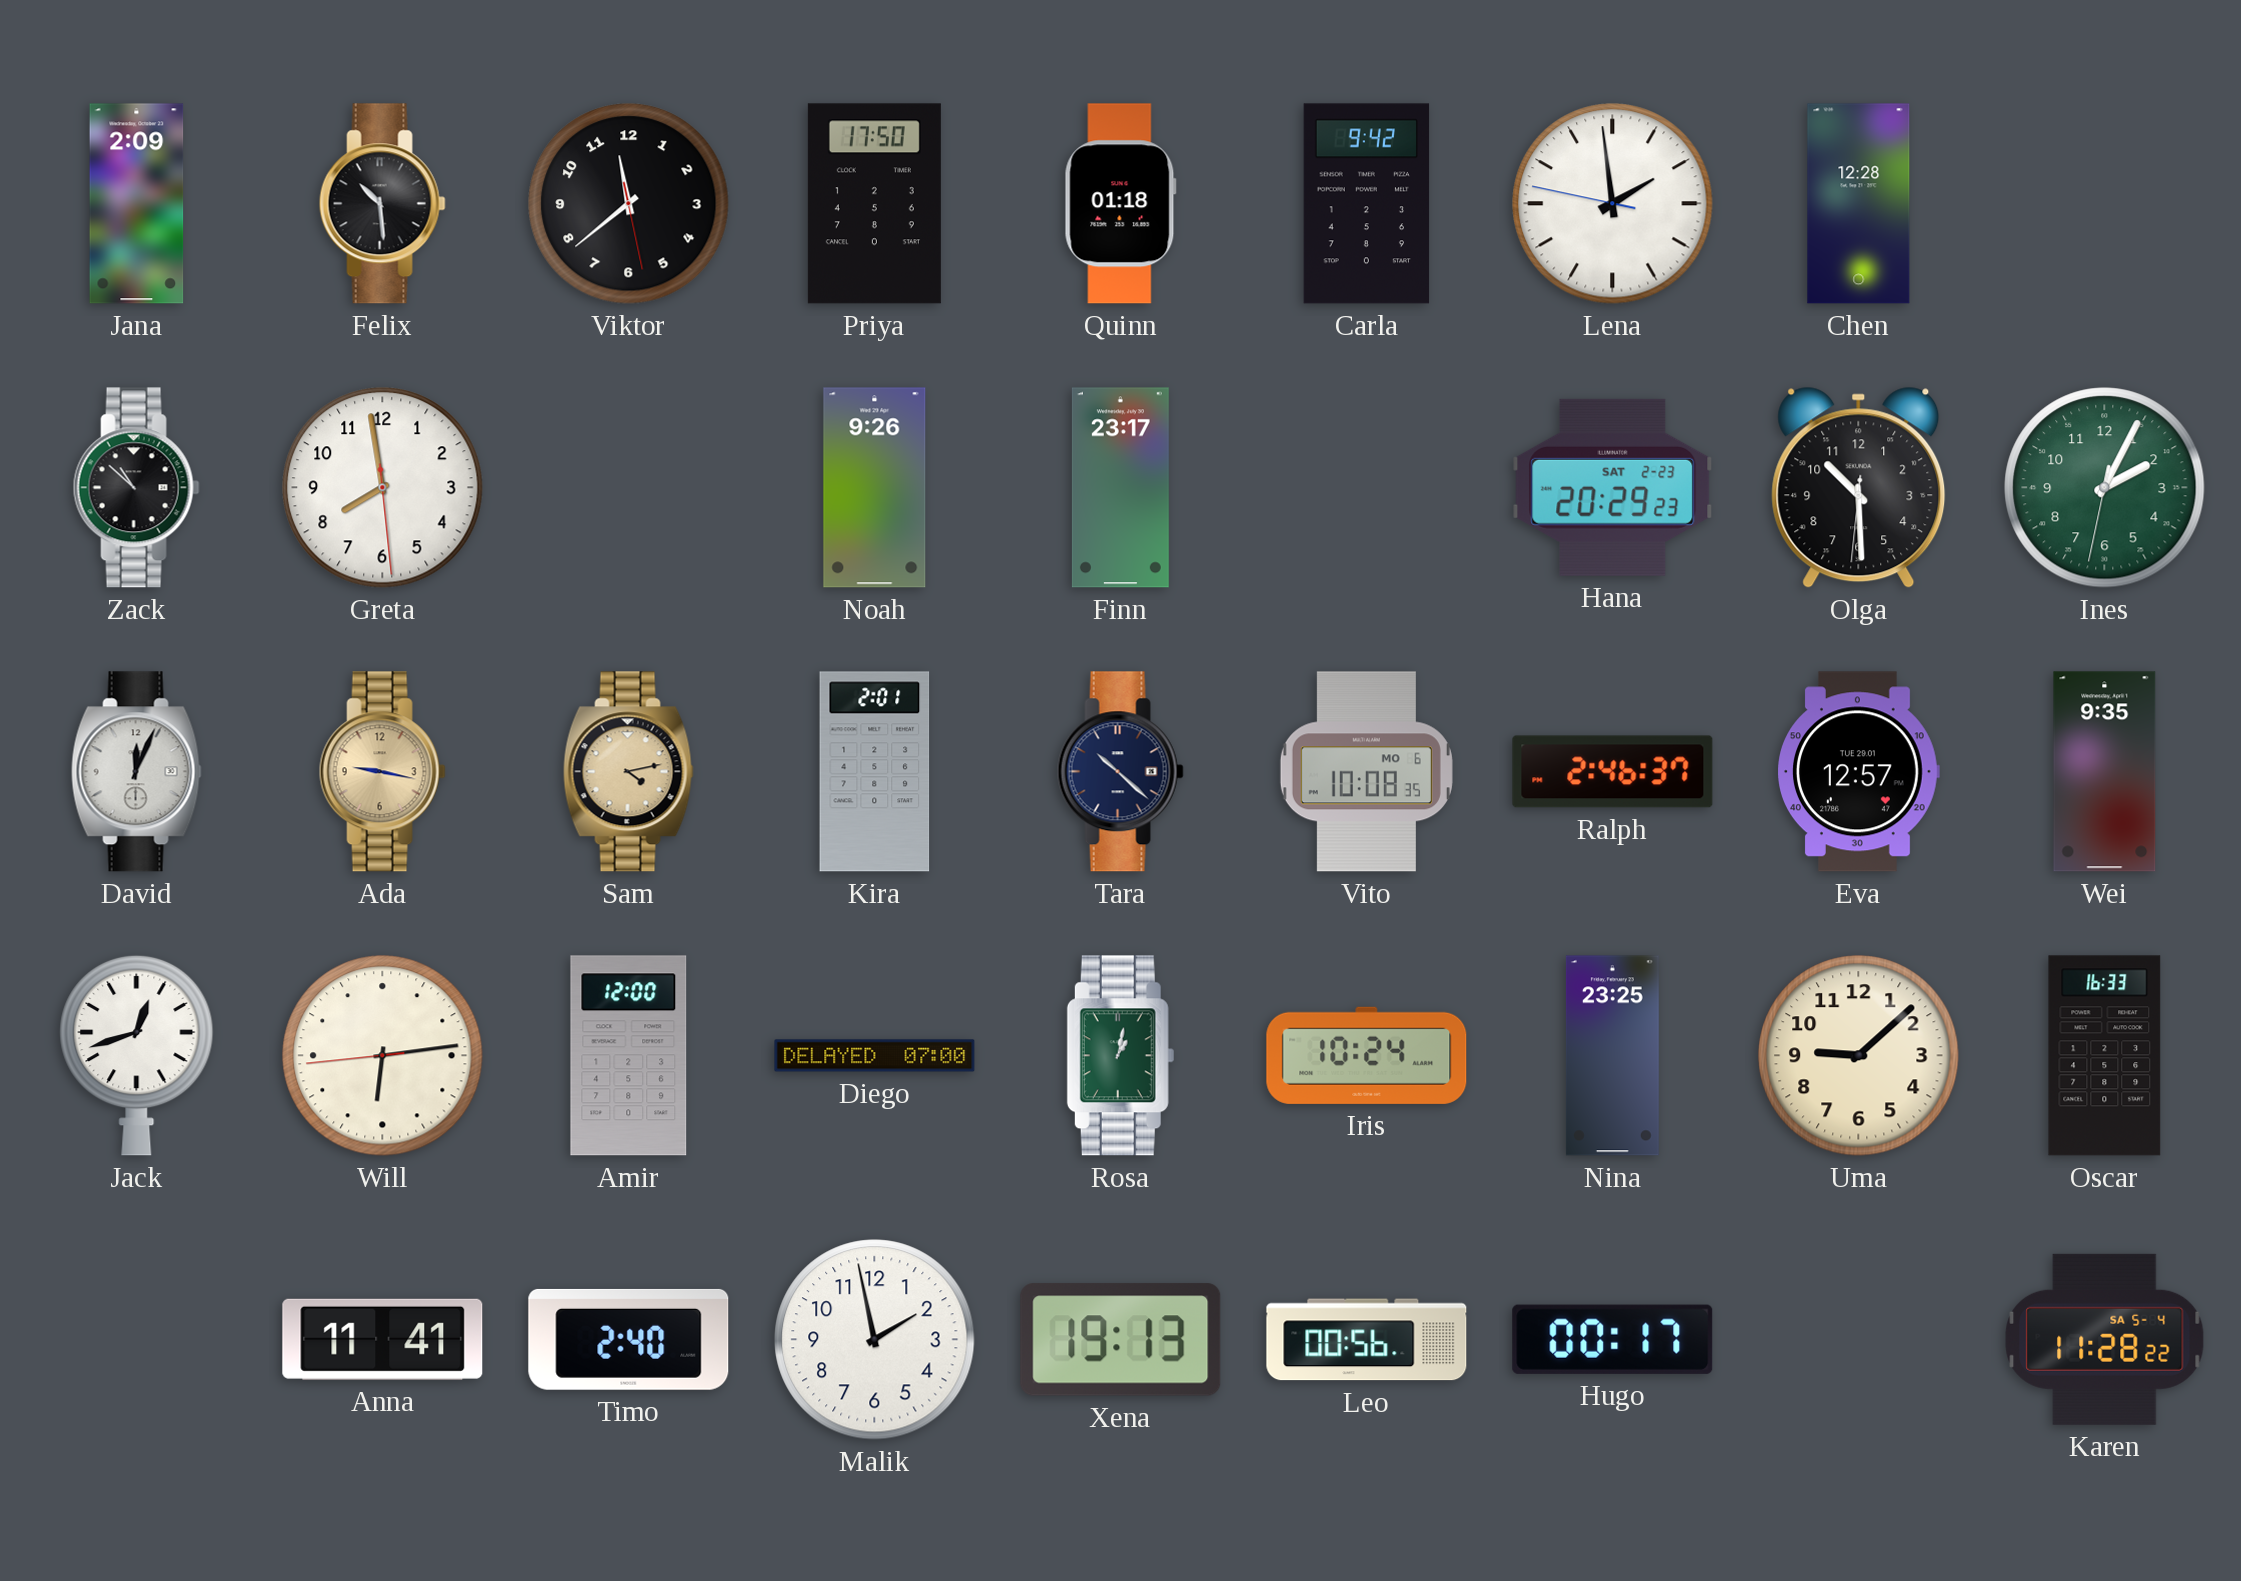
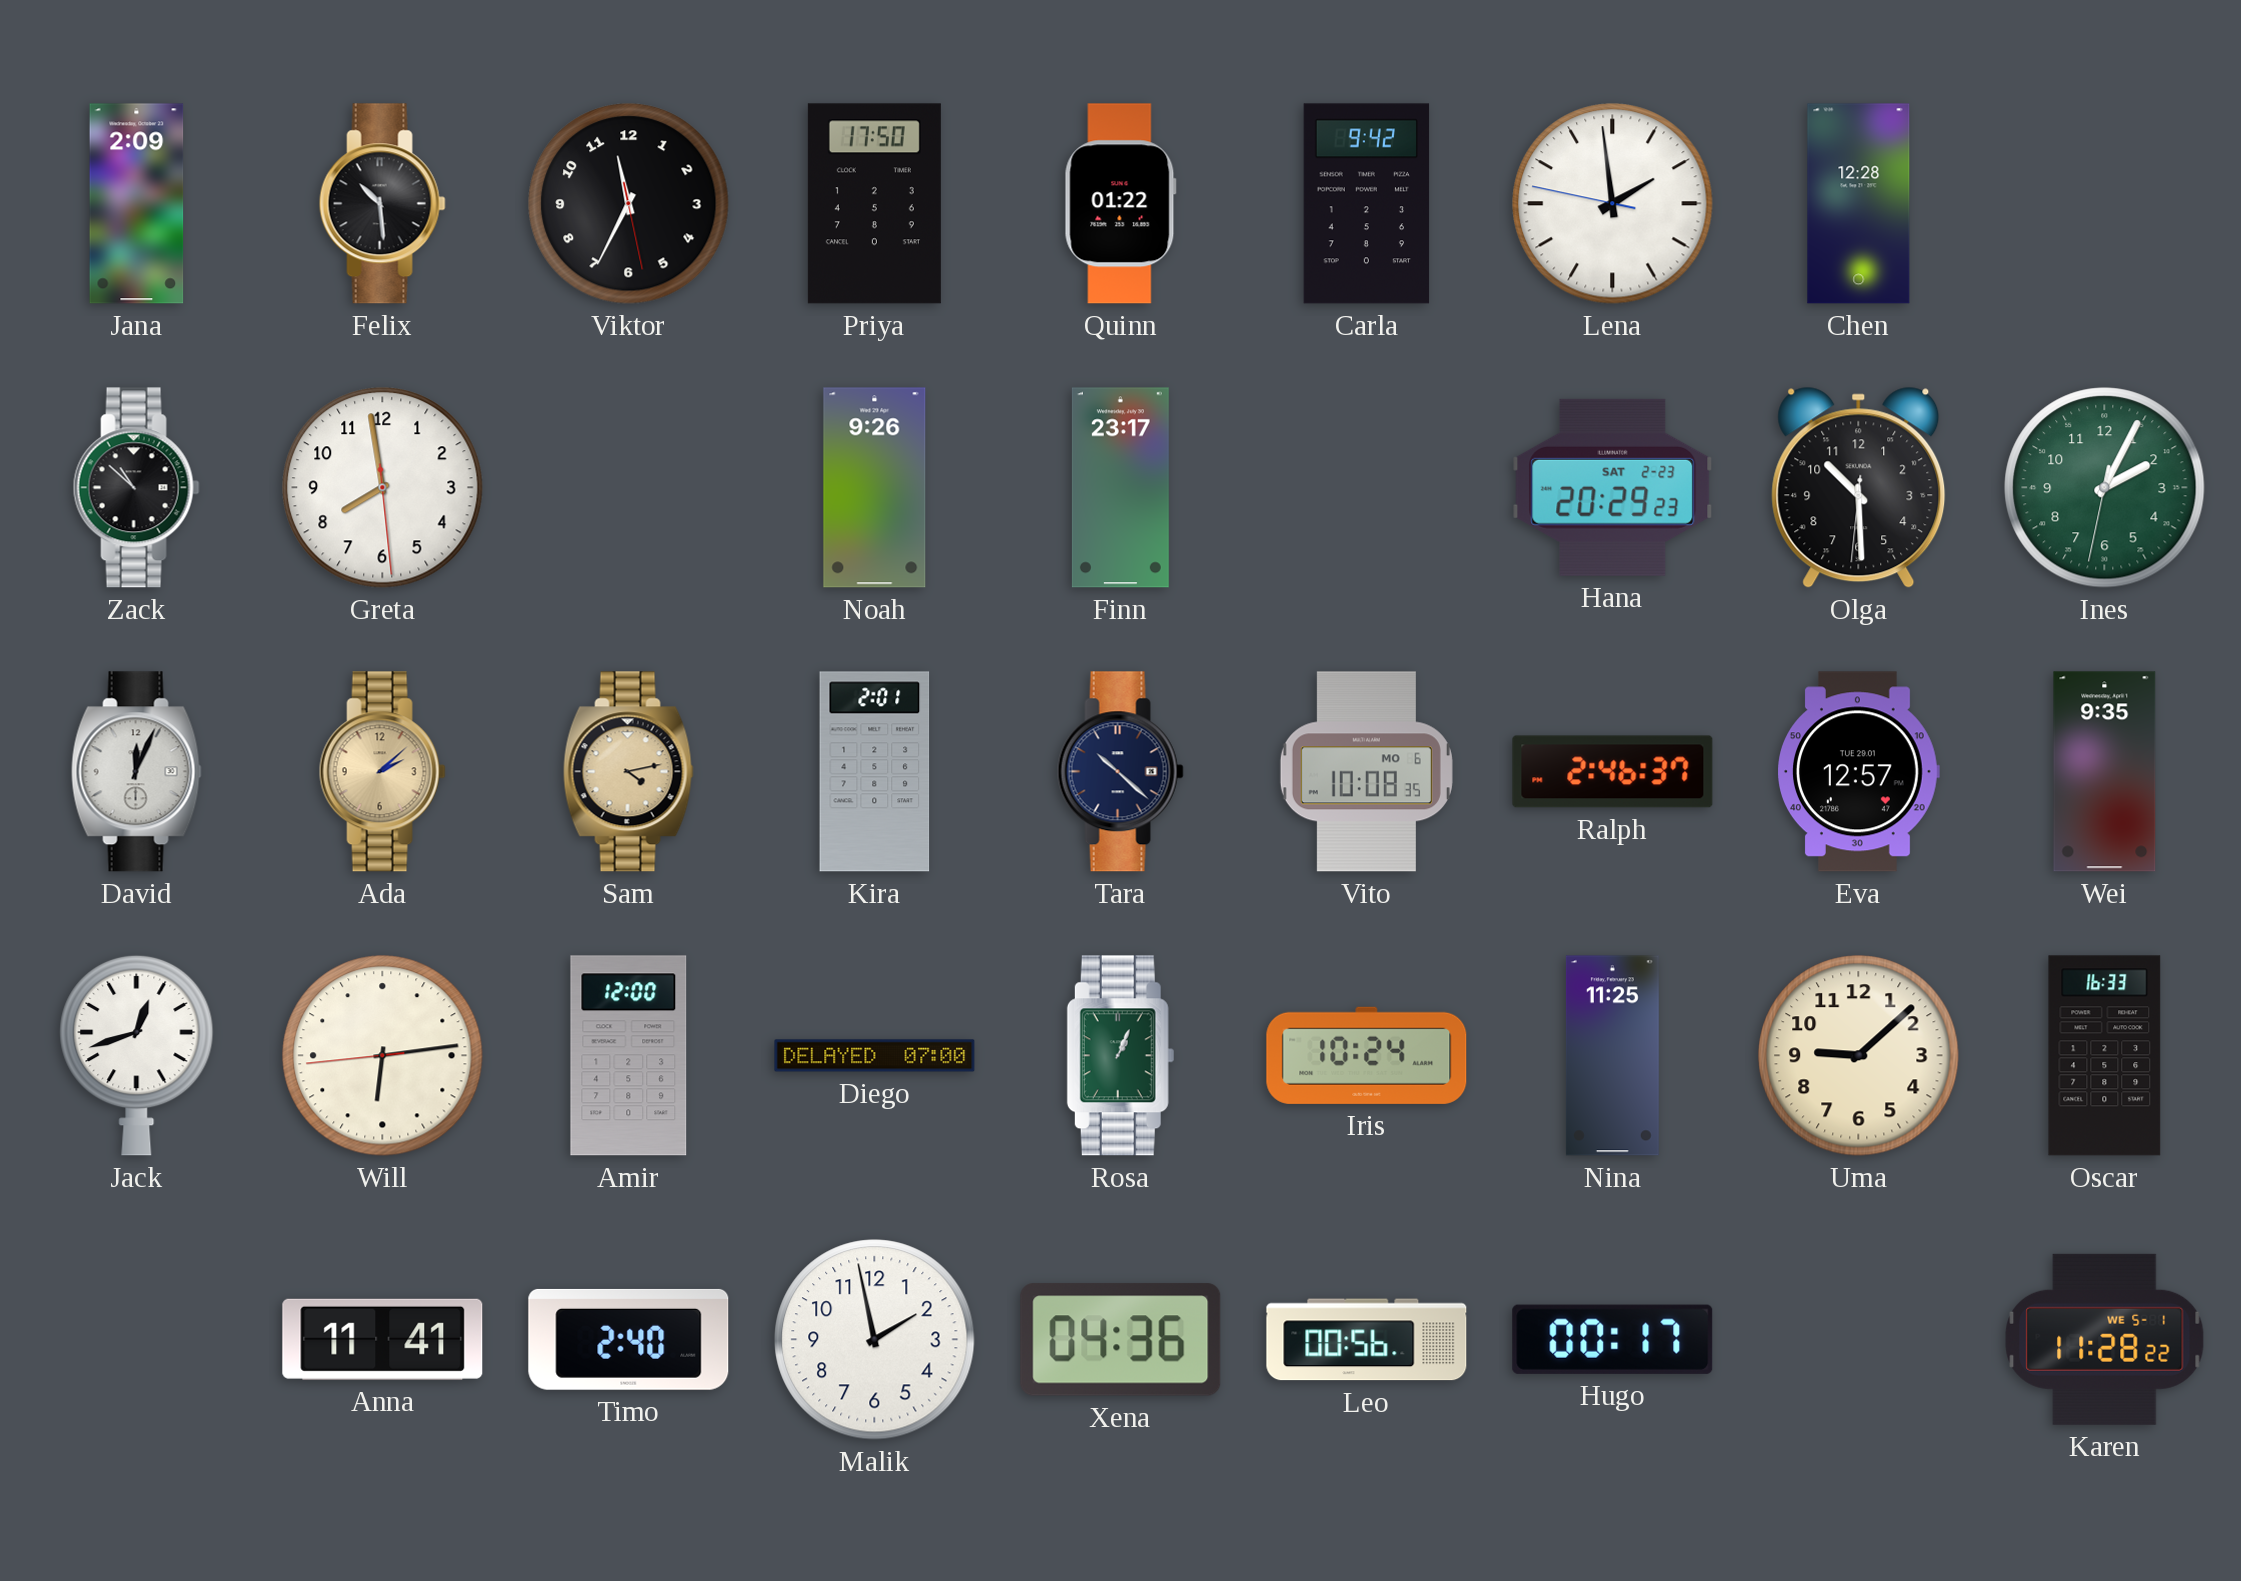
Viktor: 11:38 -> 11:34 (629, 204)
Quinn: 01:18 -> 01:22 (1120, 204)
Ada: 9:17 -> 2:08 (382, 772)
Rosa: 1:02 -> 1:04 (1120, 1056)
Nina: 23:25 -> 11:25 (1612, 1056)
Xena: 19:13 -> 04:36 (1121, 1340)
Karen date: SA 5-4 -> WE 5-1 (2105, 1339)
